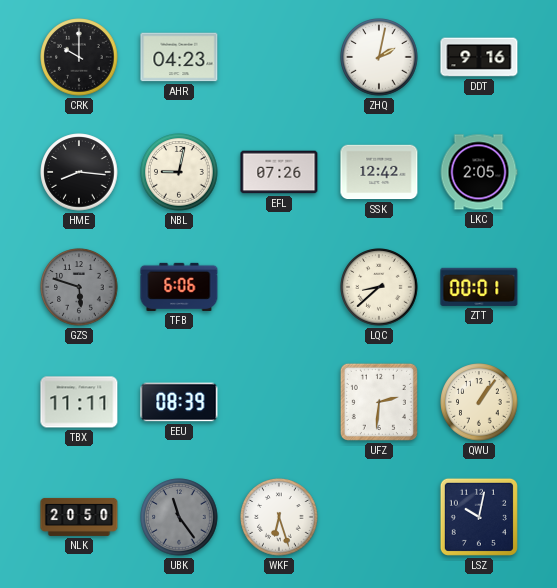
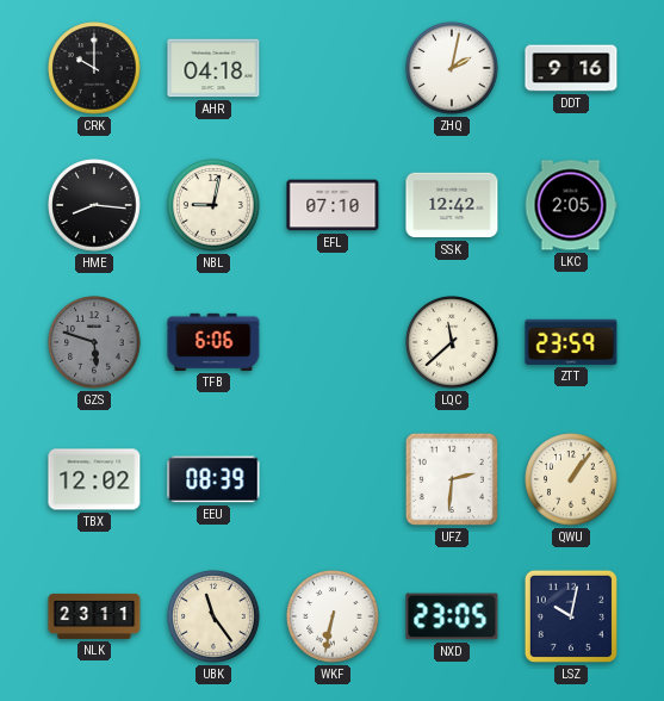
AHR: 04:23 -> 04:18 (213, 68)
EFL: 07:26 -> 07:10 (333, 205)
LQC: 8:38 -> 11:38 (452, 342)
ZTT: 00:01 -> 23:59 (571, 342)
TBX: 11:11 -> 12:02 (94, 479)
NLK: 20:50 -> 23:11 (94, 616)
UBK dial: grey -> cream (213, 616)
WKF: 6:27 -> 6:32 (333, 616)
NXD: none -> 23:05 (452, 616)
